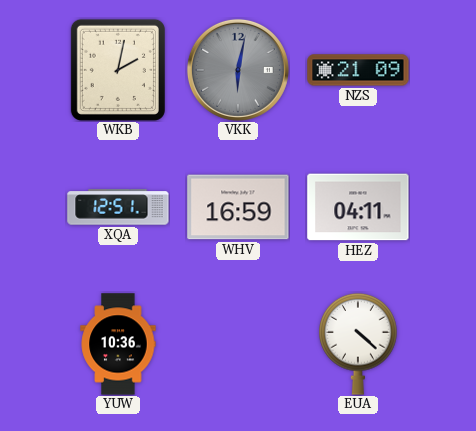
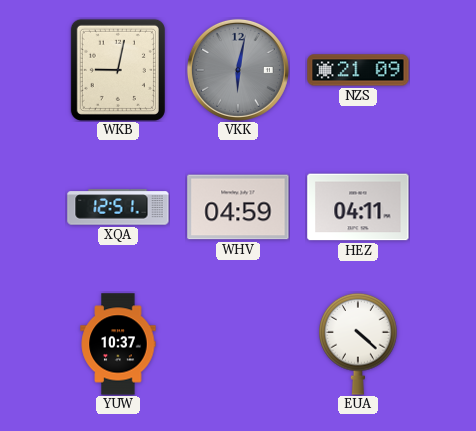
WKB: 2:02 -> 9:02 (118, 70)
WHV: 16:59 -> 04:59 (238, 207)
YUW: 10:36 -> 10:37 (118, 344)
